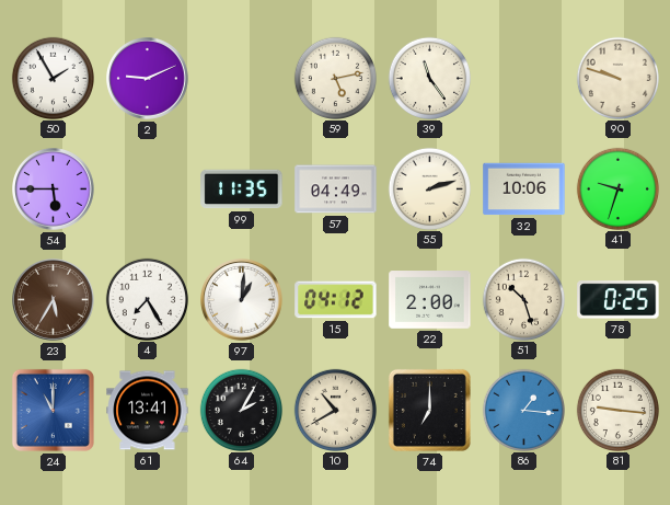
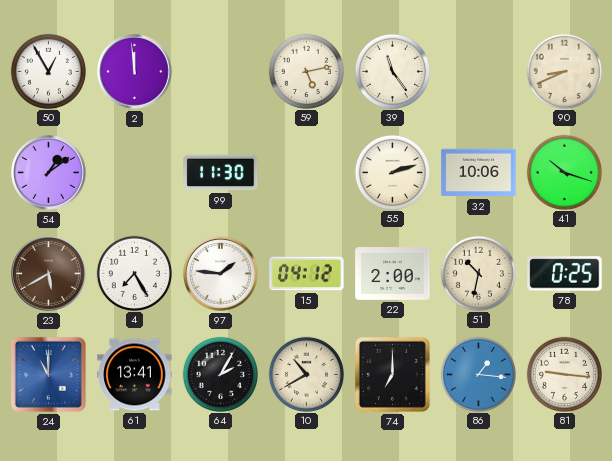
50: 1:55 -> 12:55 (48, 71)
2: 9:11 -> 11:59 (135, 72)
90: 9:48 -> 8:41 (564, 71)
54: 5:45 -> 1:09 (49, 173)
99: 11:35 -> 11:30 (221, 173)
57: 04:49 -> none (336, 190)
41: 9:33 -> 10:18 (564, 172)
23: 5:35 -> 5:40 (49, 274)
97: 1:01 -> 1:46 (221, 274)
51: 10:27 -> 10:32 (478, 273)
